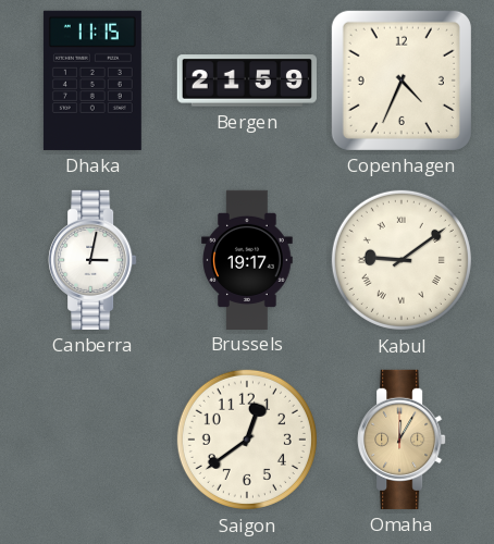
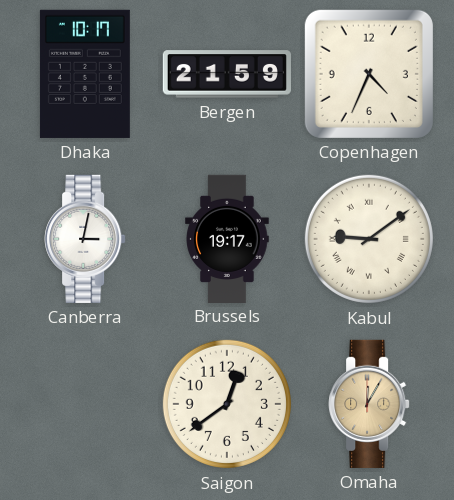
Dhaka: 11:15 -> 10:17 (85, 74)
